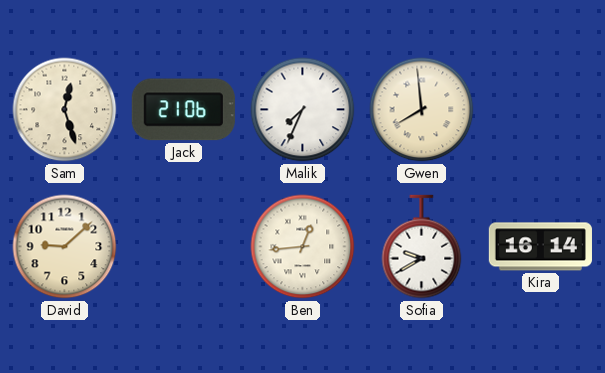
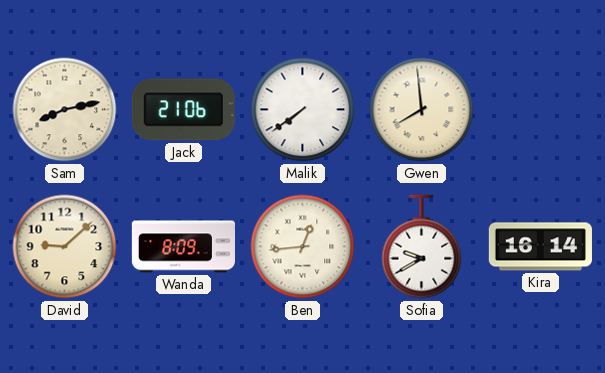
Sam: 12:27 -> 8:13 (65, 110)
Malik: 7:34 -> 7:39 (303, 110)
Wanda: none -> 8:09 (183, 247)
